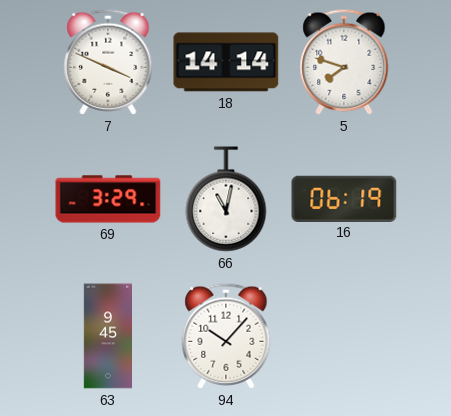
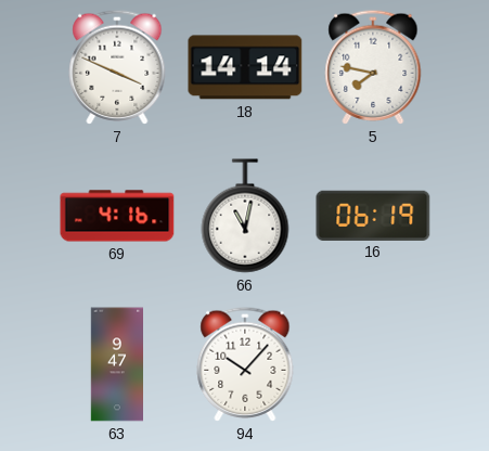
5: 7:48 -> 7:47 (373, 67)
69: 3:29 -> 4:16 (117, 216)
63: 9:45 -> 9:47 (117, 364)
